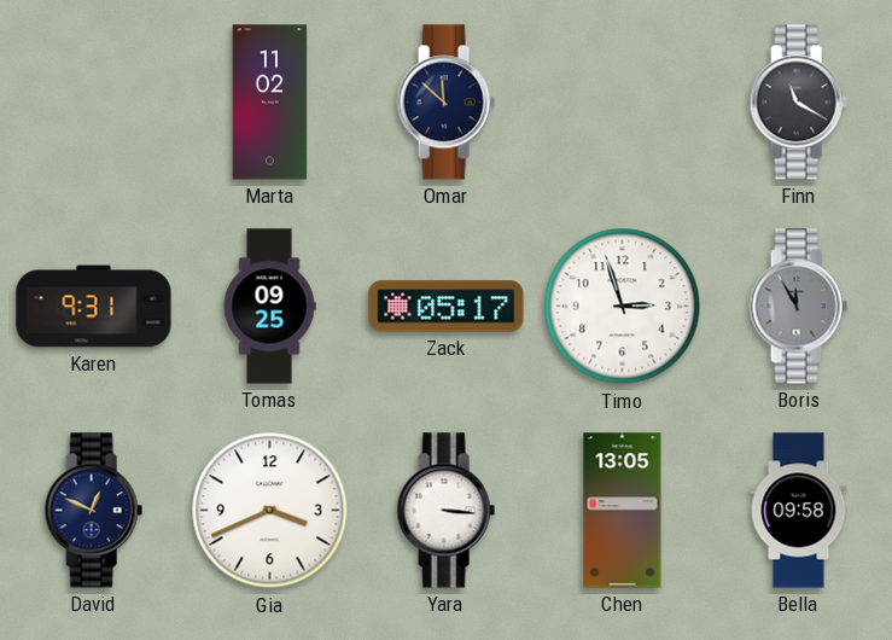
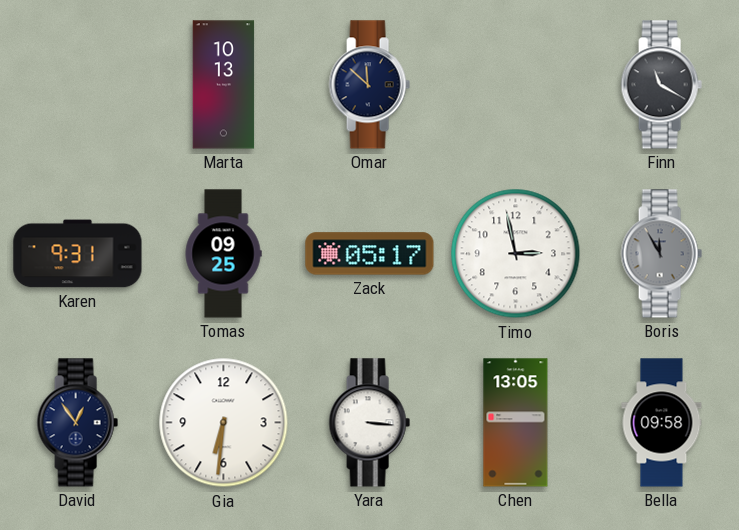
Marta: 11:02 -> 10:13 (224, 85)
Timo: 2:57 -> 2:58 (516, 254)
David: 12:49 -> 12:54 (77, 423)
Gia: 3:41 -> 6:31 (224, 423)
